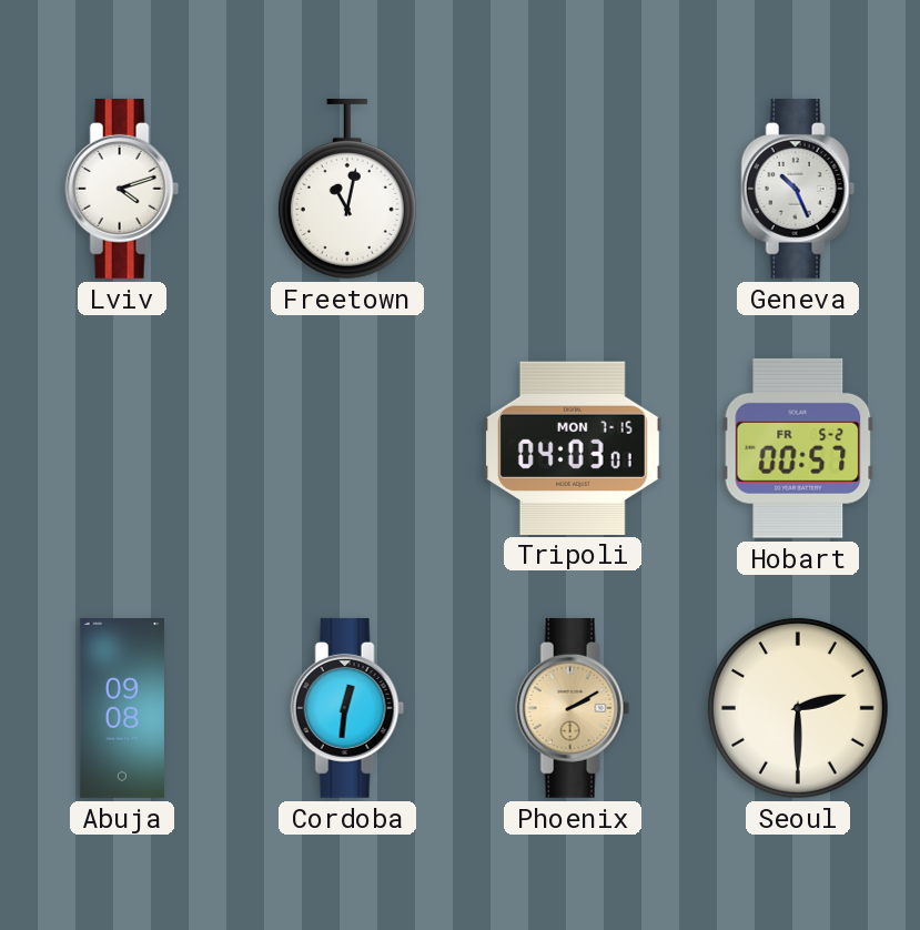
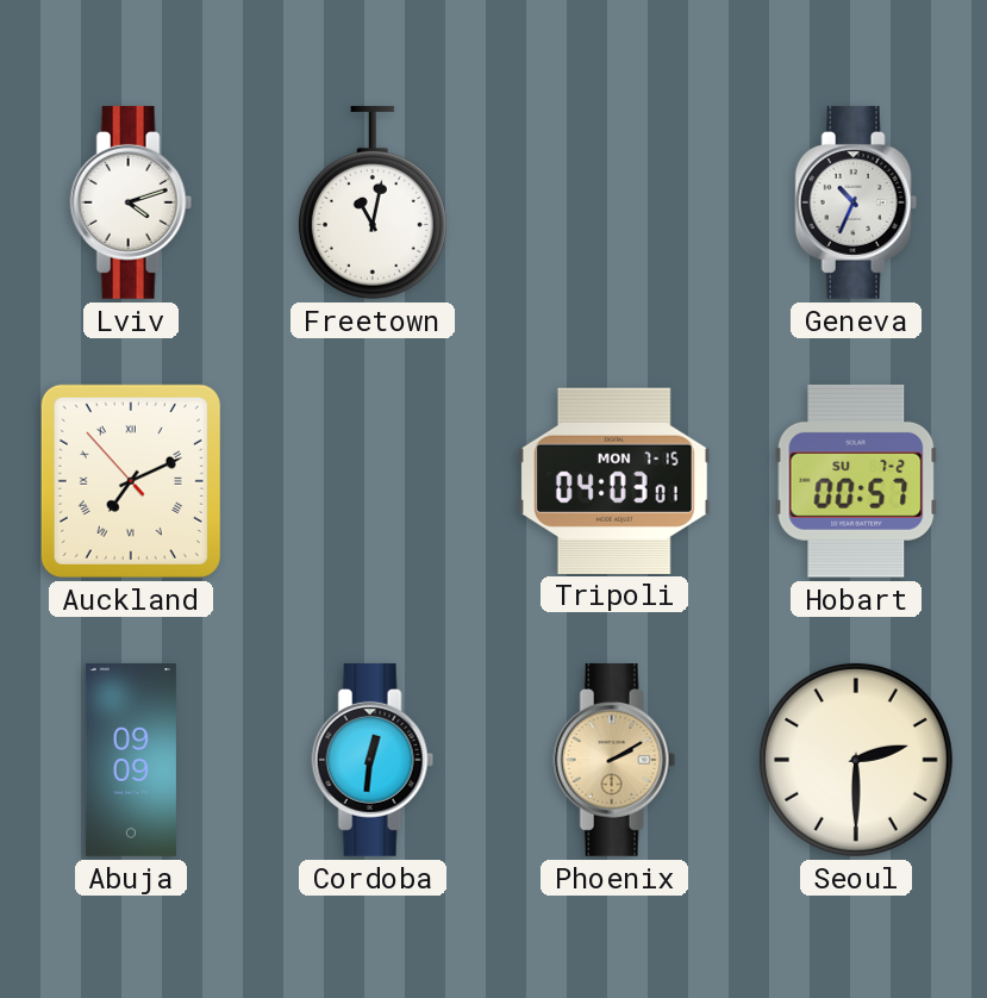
Geneva: 10:26 -> 10:34 (856, 202)
Auckland: none -> 7:10 (131, 481)
Hobart date: FR 5-2 -> SU 7-2 (856, 481)
Abuja: 09:08 -> 09:09 (131, 761)
